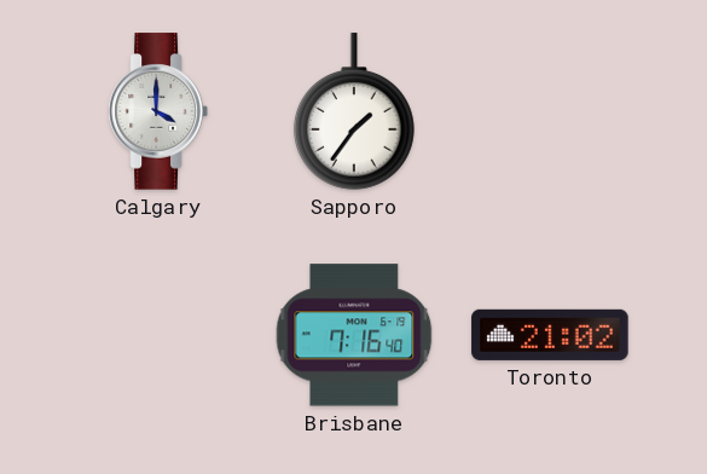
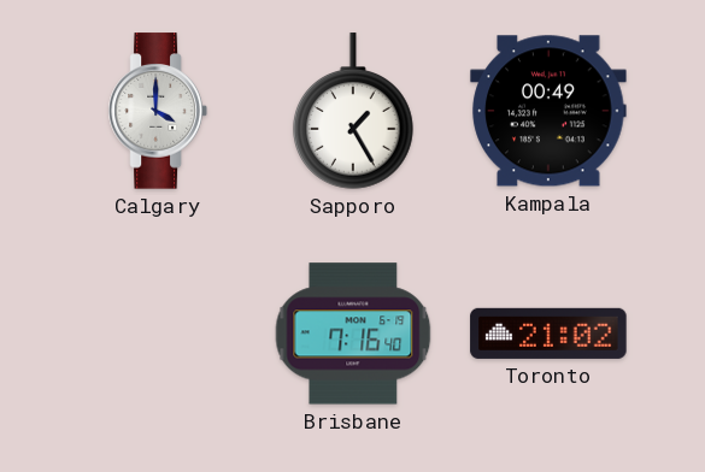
Sapporo: 1:36 -> 1:25 (354, 111)
Kampala: none -> 00:49 (548, 111)
